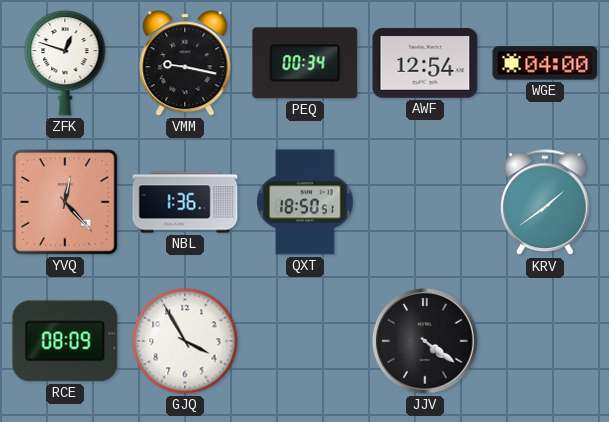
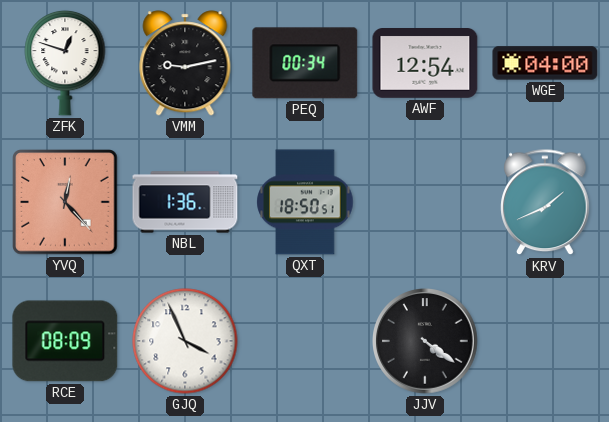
VMM: 9:17 -> 9:13 (185, 63)
KRV: 1:39 -> 1:41 (545, 203)
GJQ: 3:55 -> 3:56 (185, 341)
